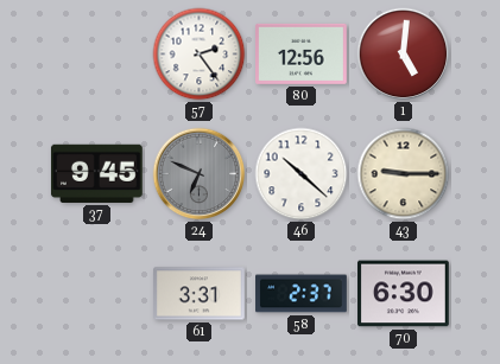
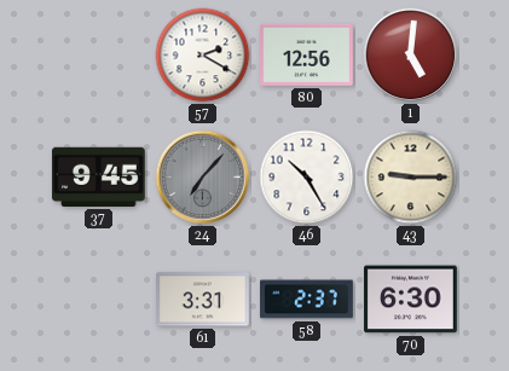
57: 2:24 -> 2:20 (203, 56)
24: 6:49 -> 7:07 (203, 178)
46: 10:22 -> 10:25 (307, 178)
